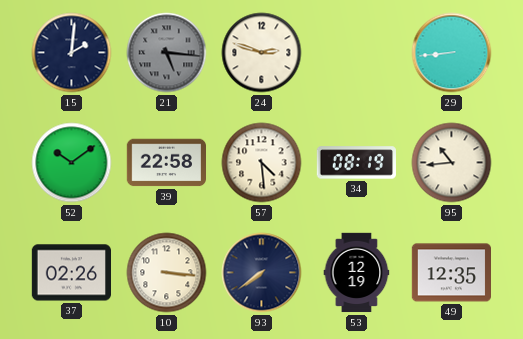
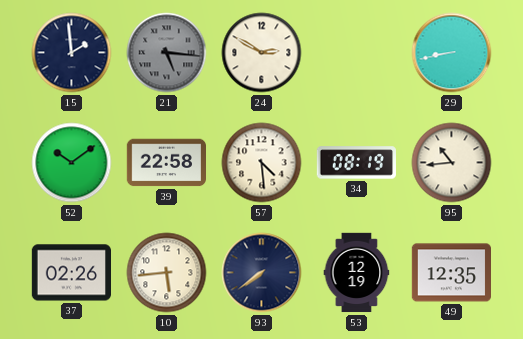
15: 2:01 -> 1:59 (72, 53)
24: 2:48 -> 2:50 (262, 53)
29: 8:44 -> 8:43 (452, 53)
10: 3:16 -> 5:44 (167, 273)
